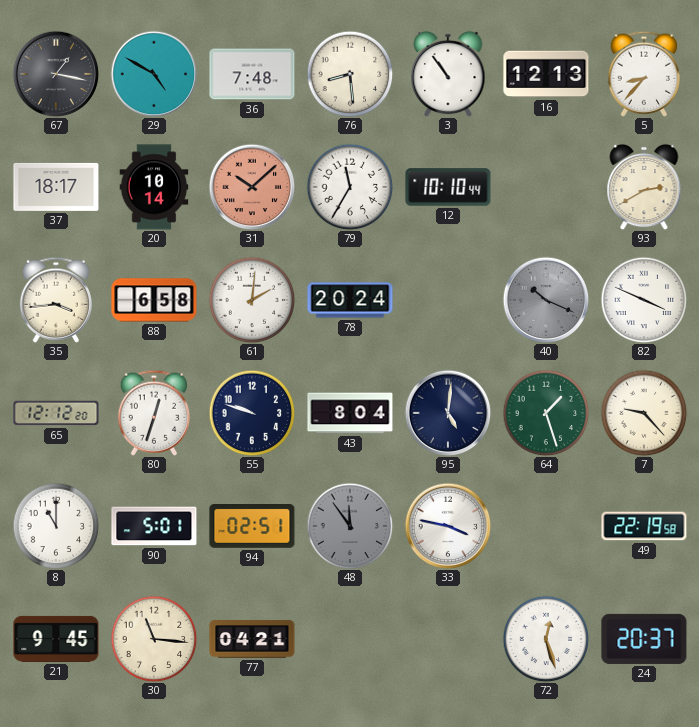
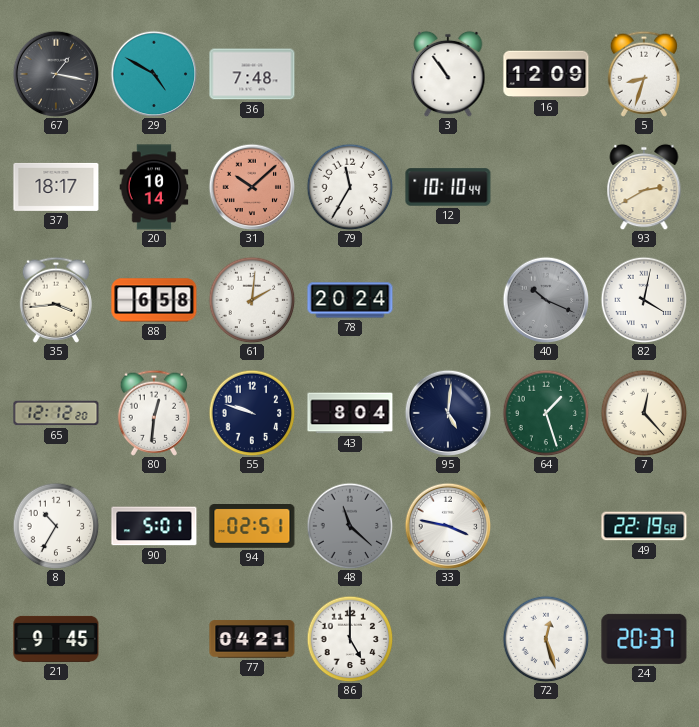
76: 8:29 -> none (350, 74)
16: 12:13 -> 12:09 (546, 74)
5: 8:37 -> 8:33 (643, 74)
82: 3:49 -> 4:02 (644, 300)
80: 12:33 -> 12:31 (153, 413)
7: 9:23 -> 12:23 (644, 413)
8: 11:00 -> 10:35 (56, 526)
48: 11:54 -> 11:22 (350, 526)
30: 11:16 -> none (154, 639)
86: none -> 5:00 (350, 639)
